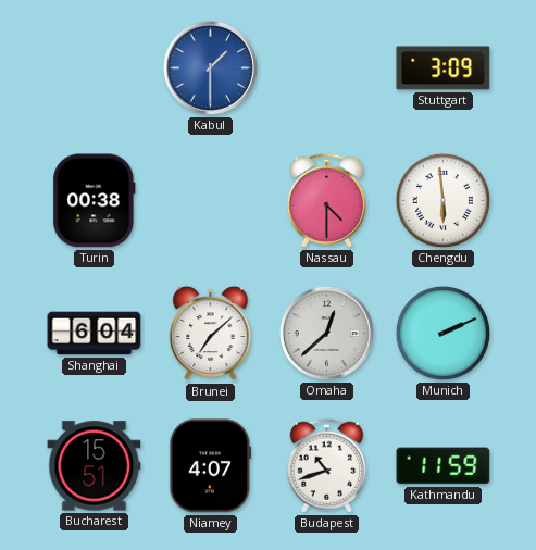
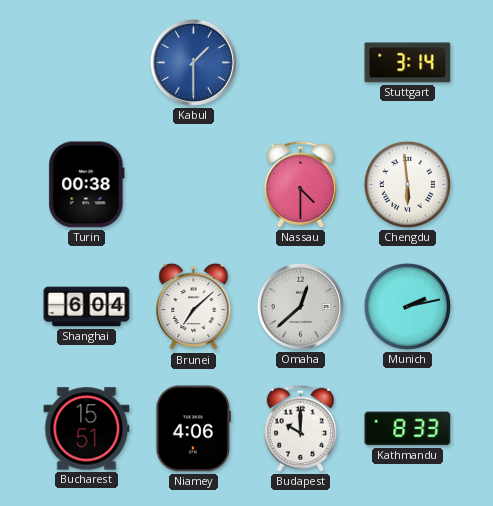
Stuttgart: 3:09 -> 3:14 (408, 63)
Munich: 2:11 -> 2:13 (407, 306)
Niamey: 4:07 -> 4:06 (194, 429)
Budapest: 10:42 -> 10:00 (300, 428)
Kathmandu: 11:59 -> 8:33 (408, 429)
